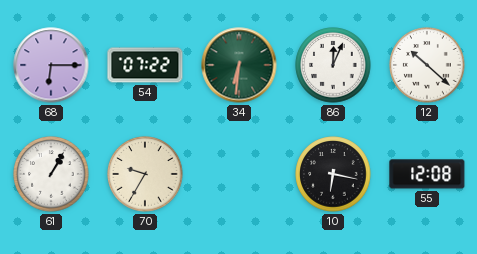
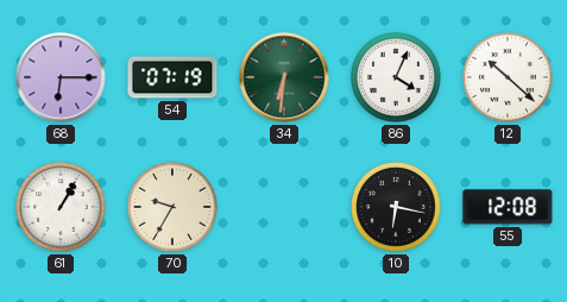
54: 07:22 -> 07:19 (172, 77)
86: 12:04 -> 4:04 (396, 77)
